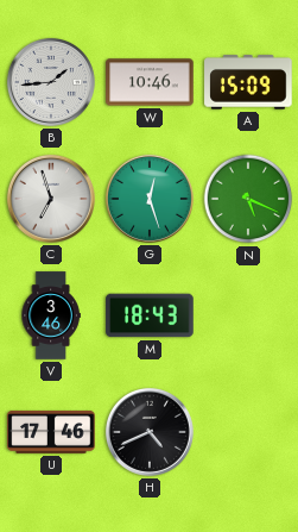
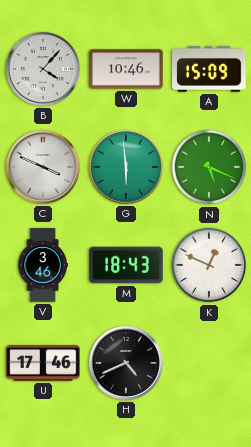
B: 1:44 -> 4:07 (43, 69)
C: 6:57 -> 3:49 (43, 167)
G: 12:27 -> 5:59 (126, 167)
K: none -> 12:49 (209, 265)
